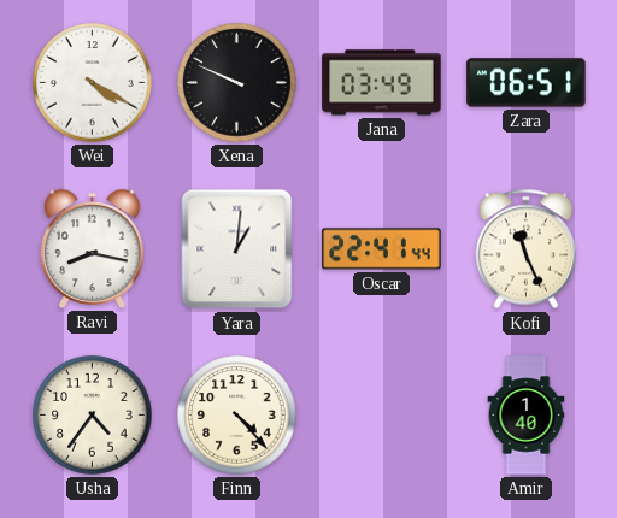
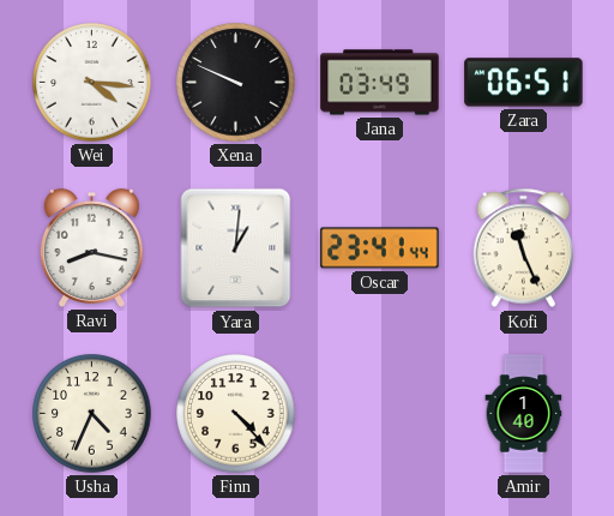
Wei: 4:20 -> 4:16 (92, 83)
Oscar: 22:41 -> 23:41 (380, 248)
Usha: 4:36 -> 4:34 (92, 414)
